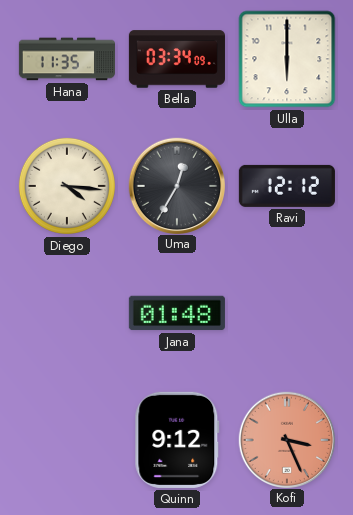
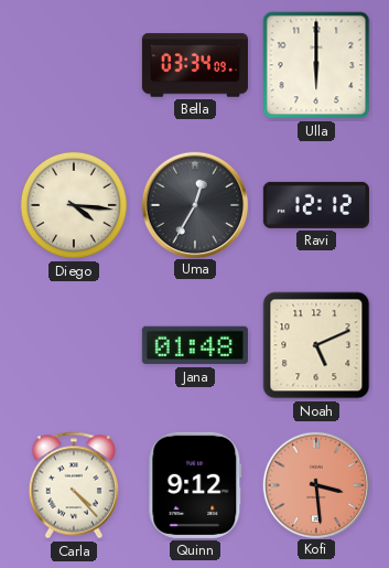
Hana: 11:35 -> none (67, 59)
Noah: none -> 5:11 (316, 345)
Carla: none -> 4:23 (74, 485)
Kofi: 3:26 -> 3:29 (315, 484)
